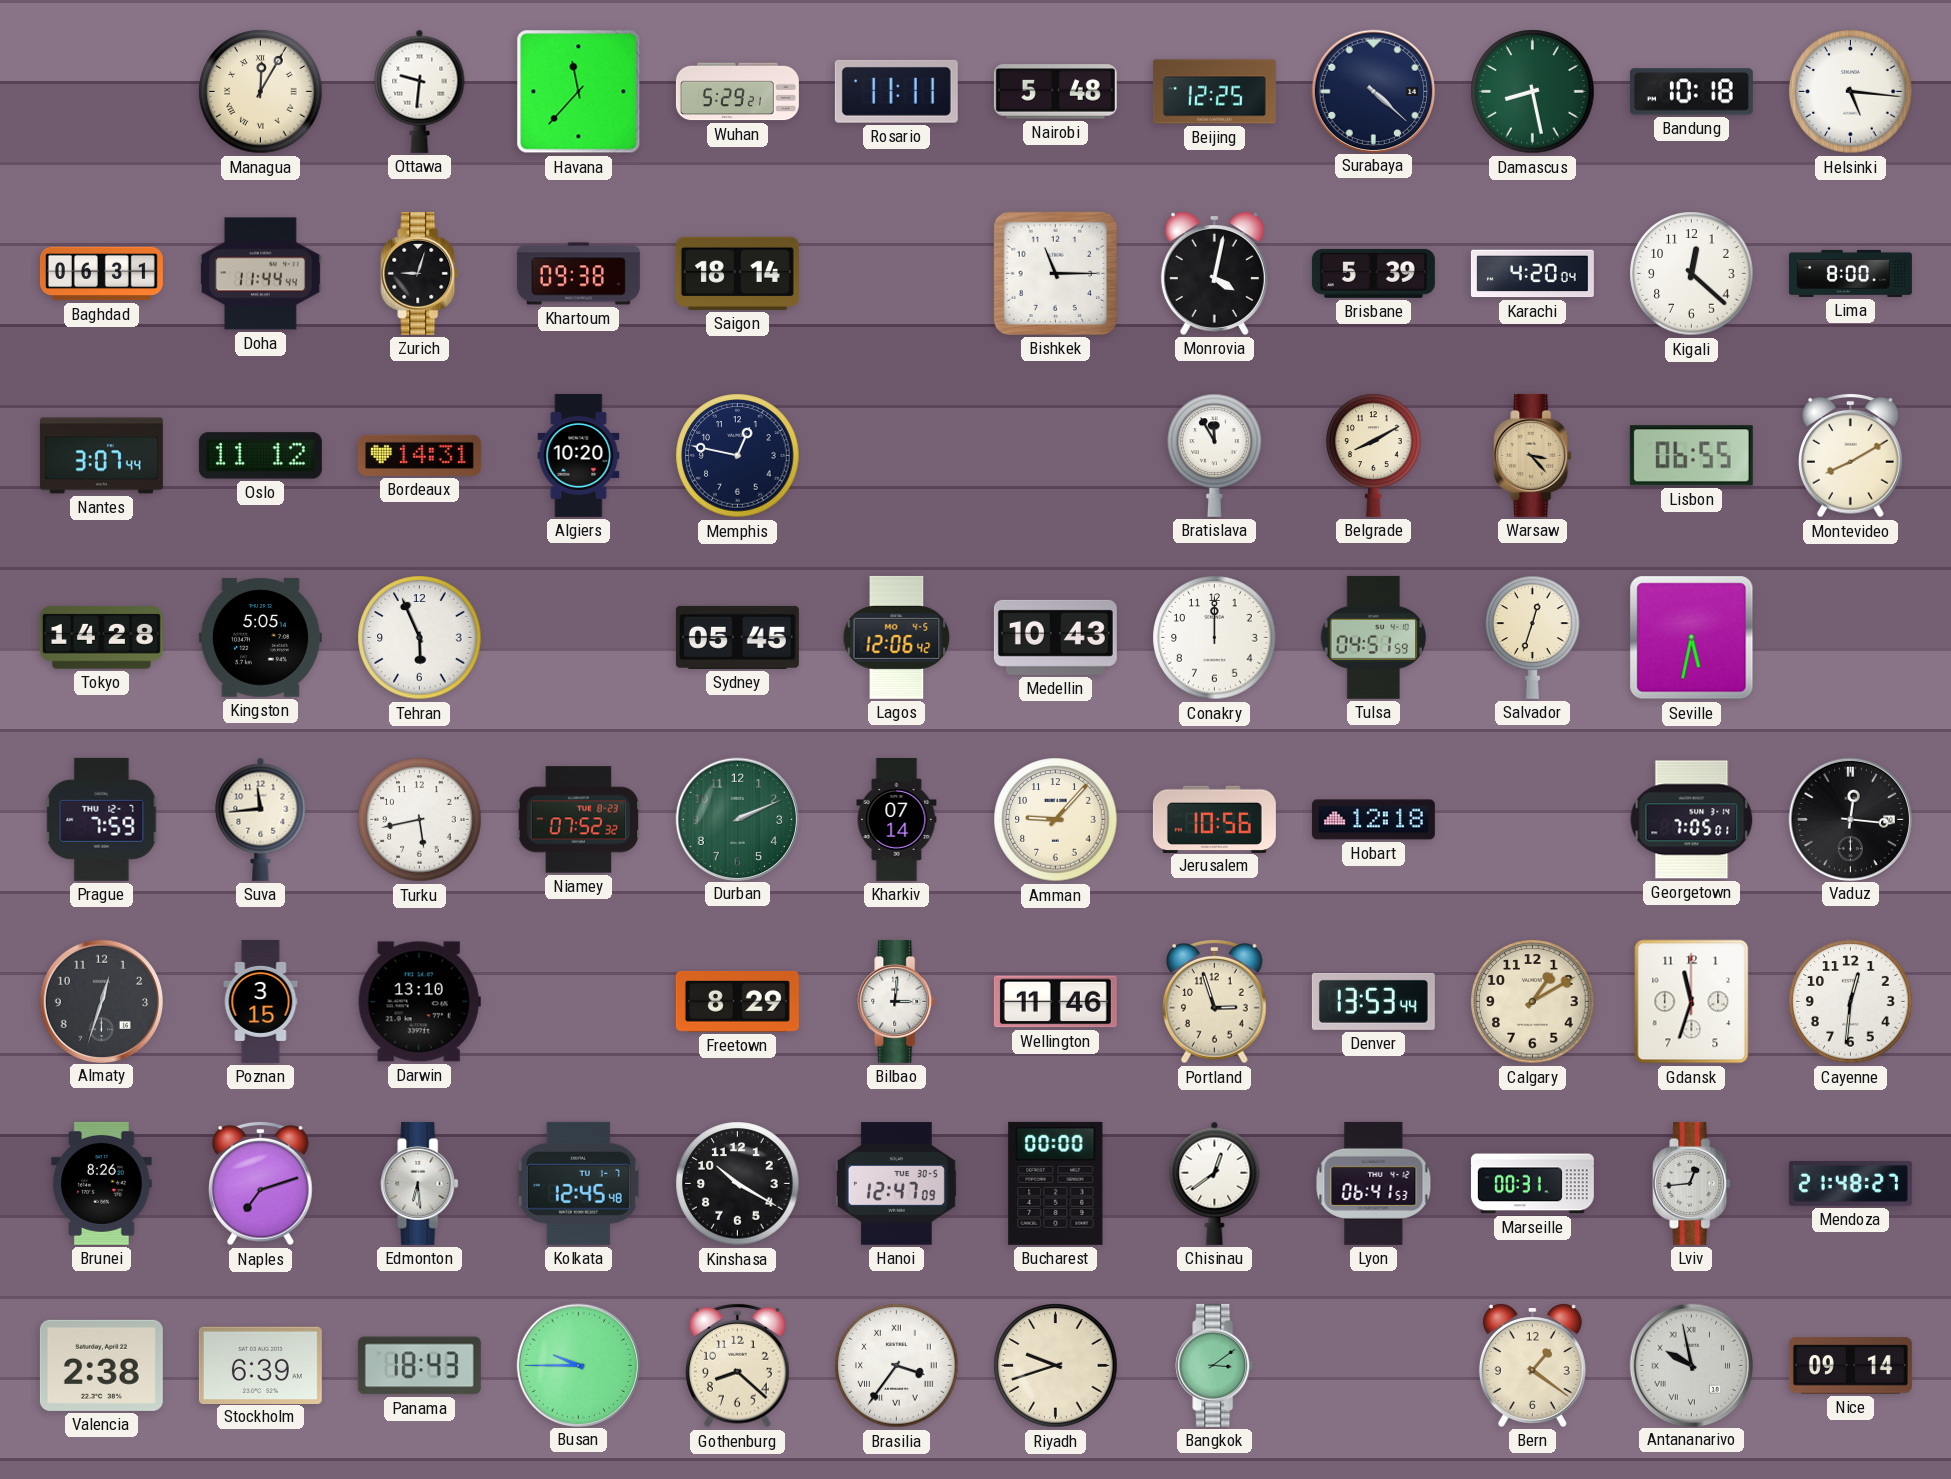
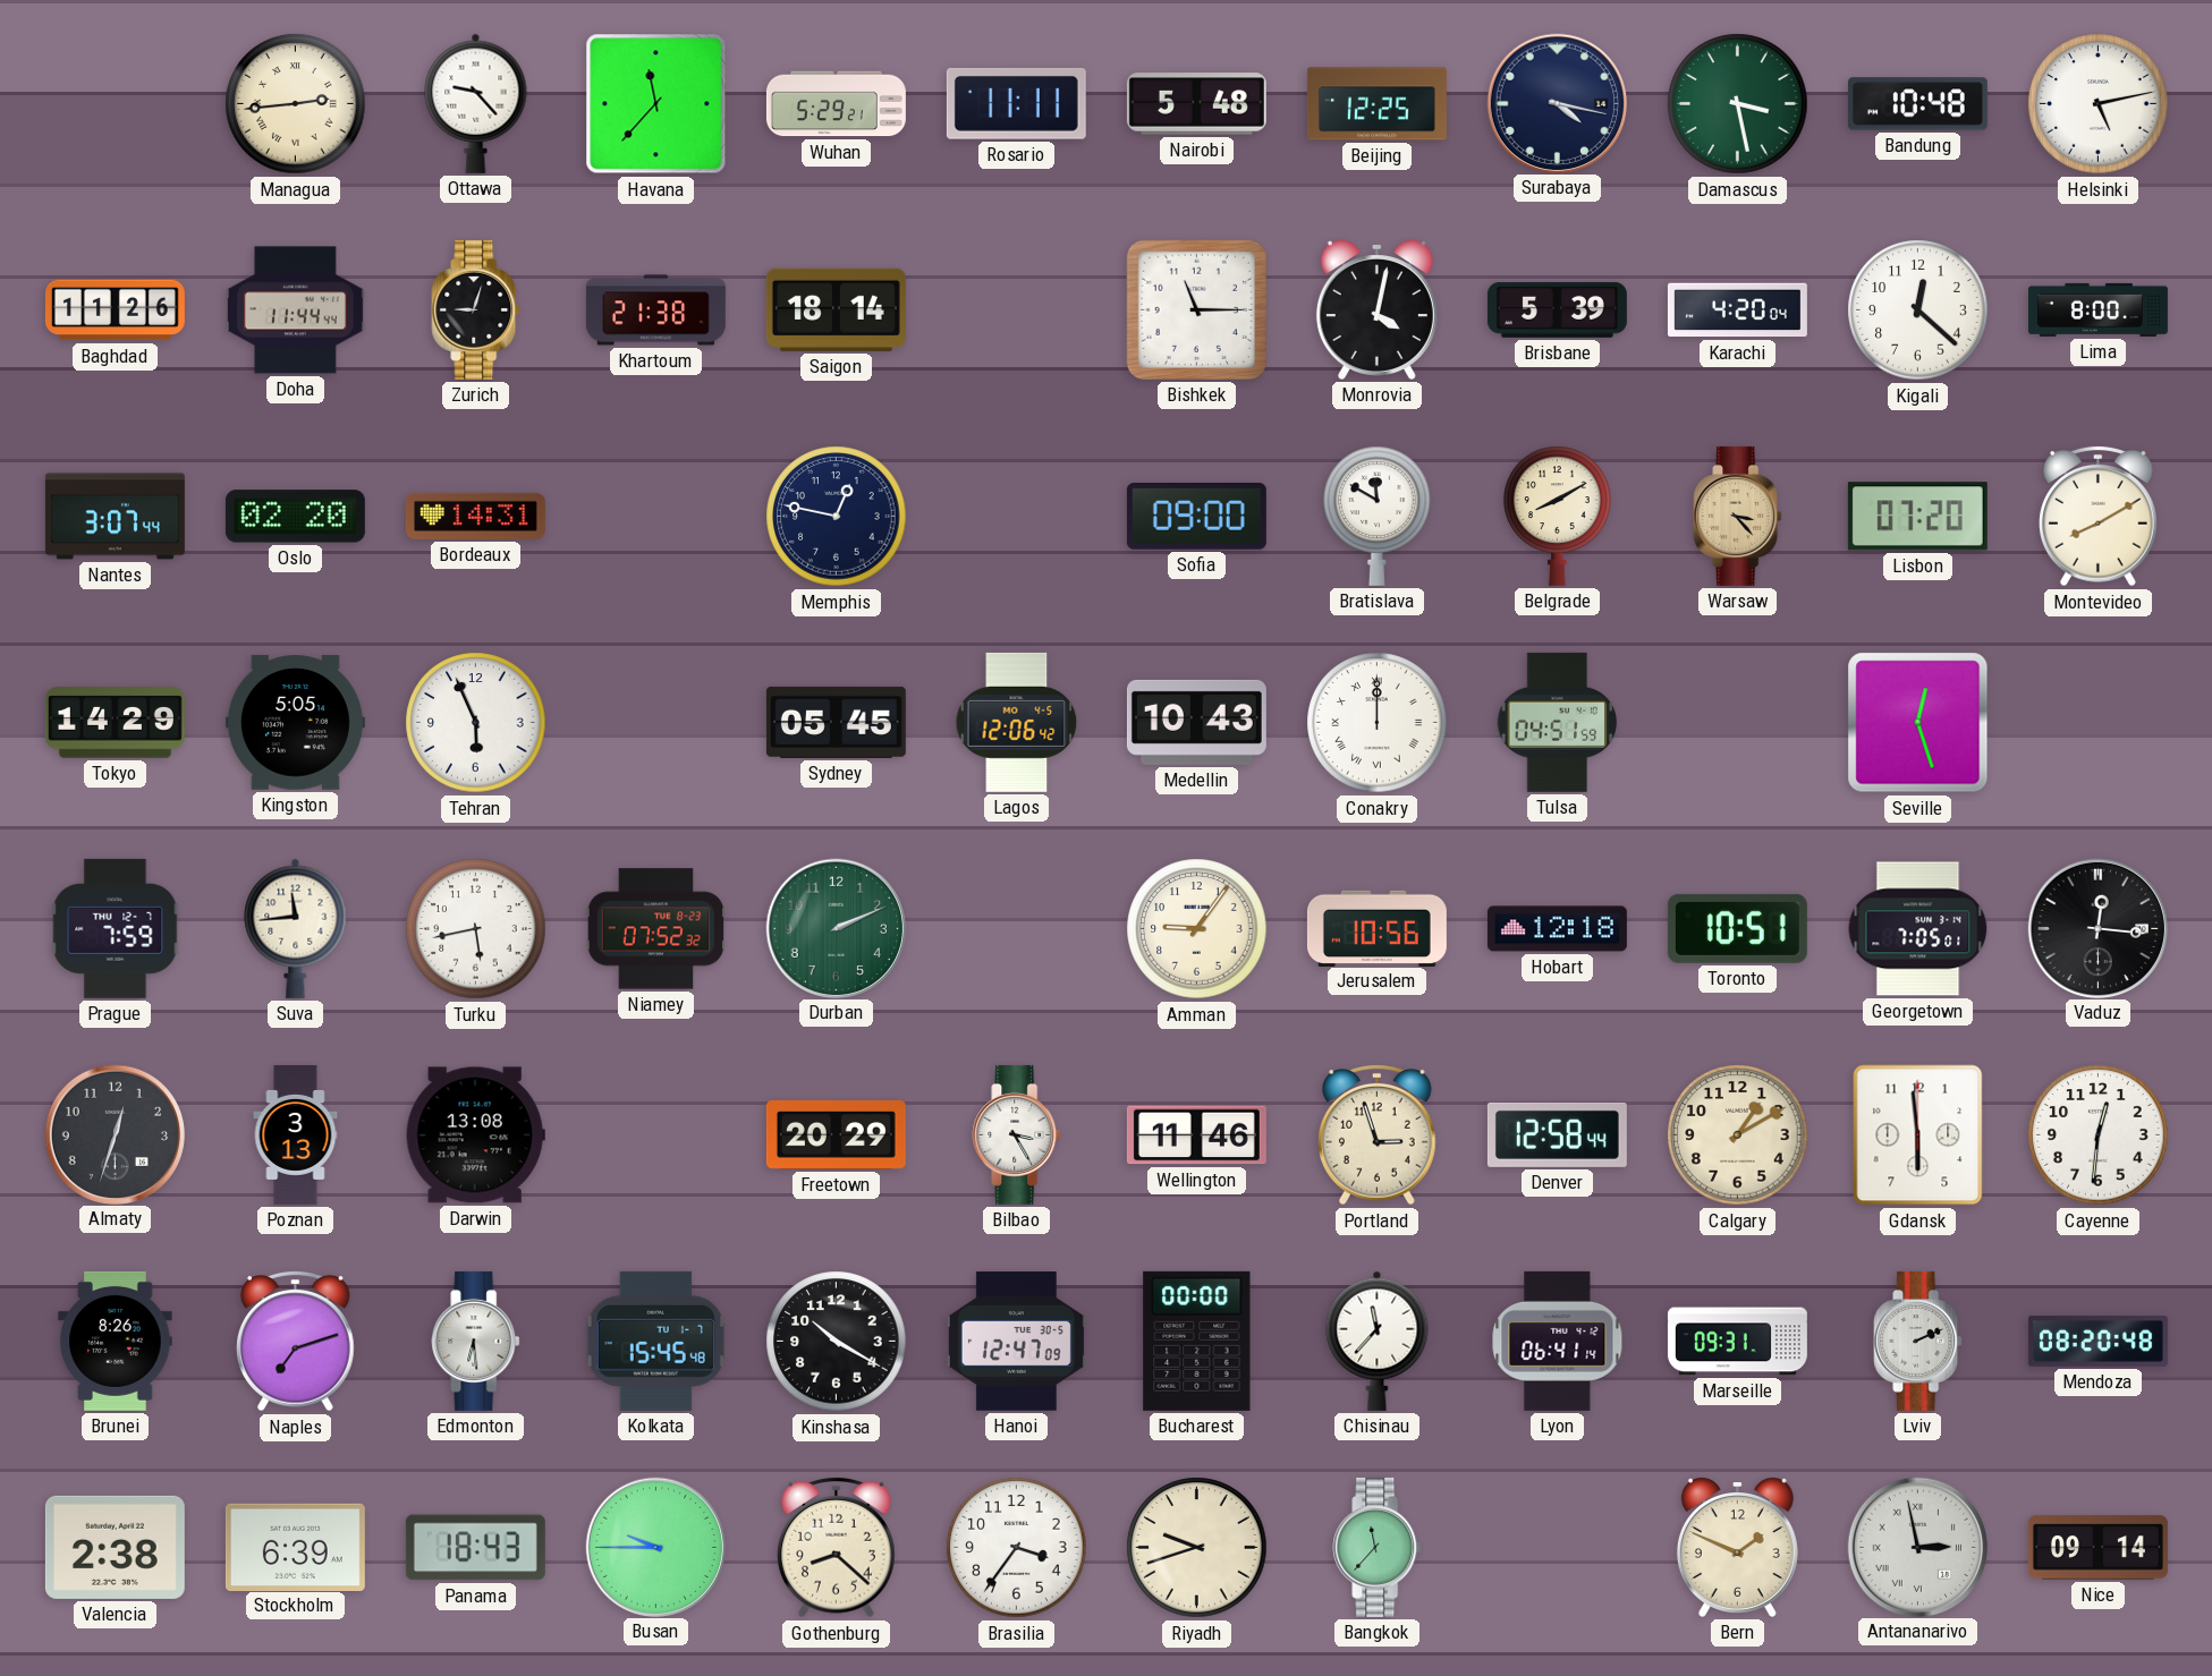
Managua: 12:05 -> 2:44 (296, 104)
Ottawa: 9:31 -> 9:23 (476, 103)
Surabaya: 4:22 -> 4:17 (1557, 103)
Damascus: 8:28 -> 3:28 (1738, 104)
Bandung: 10:18 -> 10:48 (1917, 104)
Helsinki: 5:16 -> 5:13 (2099, 104)
Baghdad: 06:31 -> 11:26 (115, 310)
Khartoum: 09:38 -> 21:38 (655, 310)
Oslo: 11:12 -> 02:20 (295, 517)
Algiers: 10:20 -> none (579, 455)
Sofia: none -> 09:00 (1196, 517)
Bratislava: 11:55 -> 11:50 (1378, 516)
Lisbon: 06:55 -> 07:20 (1917, 517)
Tokyo: 14:28 -> 14:29 (115, 723)
Conakry numerals: Arabic -> Roman (1378, 723)
Salvador: 12:33 -> none (1533, 637)
Seville: 5:32 -> 12:27 (1918, 723)
Kharkiv: 07:14 -> none (897, 819)
Amman: 9:07 -> 9:06 (1197, 929)
Toronto: none -> 10:51 (1737, 928)
Poznan: 3:15 -> 3:13 (296, 1134)
Darwin: 13:10 -> 13:08 (475, 1135)
Freetown: 8:29 -> 20:29 (836, 1135)
Bilbao: 3:01 -> 3:25 (1017, 1134)
Denver: 13:53 -> 12:58 (1557, 1134)
Gdansk: 11:33 -> 5:59 (1918, 1135)
Kolkata: 12:45 -> 15:45 (655, 1341)
Chisinau: 12:39 -> 11:37 (1378, 1341)
Lyon: 06:41:53 -> 06:41:14 (1558, 1341)
Marseille: 00:31 -> 09:31 (1737, 1342)
Lviv: 12:44 -> 2:11 (1918, 1341)
Mendoza: 21:48 -> 08:20 (2097, 1341)
Brasilia numerals: Roman -> Arabic (1017, 1548)
Bangkok: 3:09 -> 11:37 (1378, 1547)
Bern: 1:21 -> 1:49 (1737, 1548)
Antananarivo: 9:58 -> 2:58 (1917, 1547)
